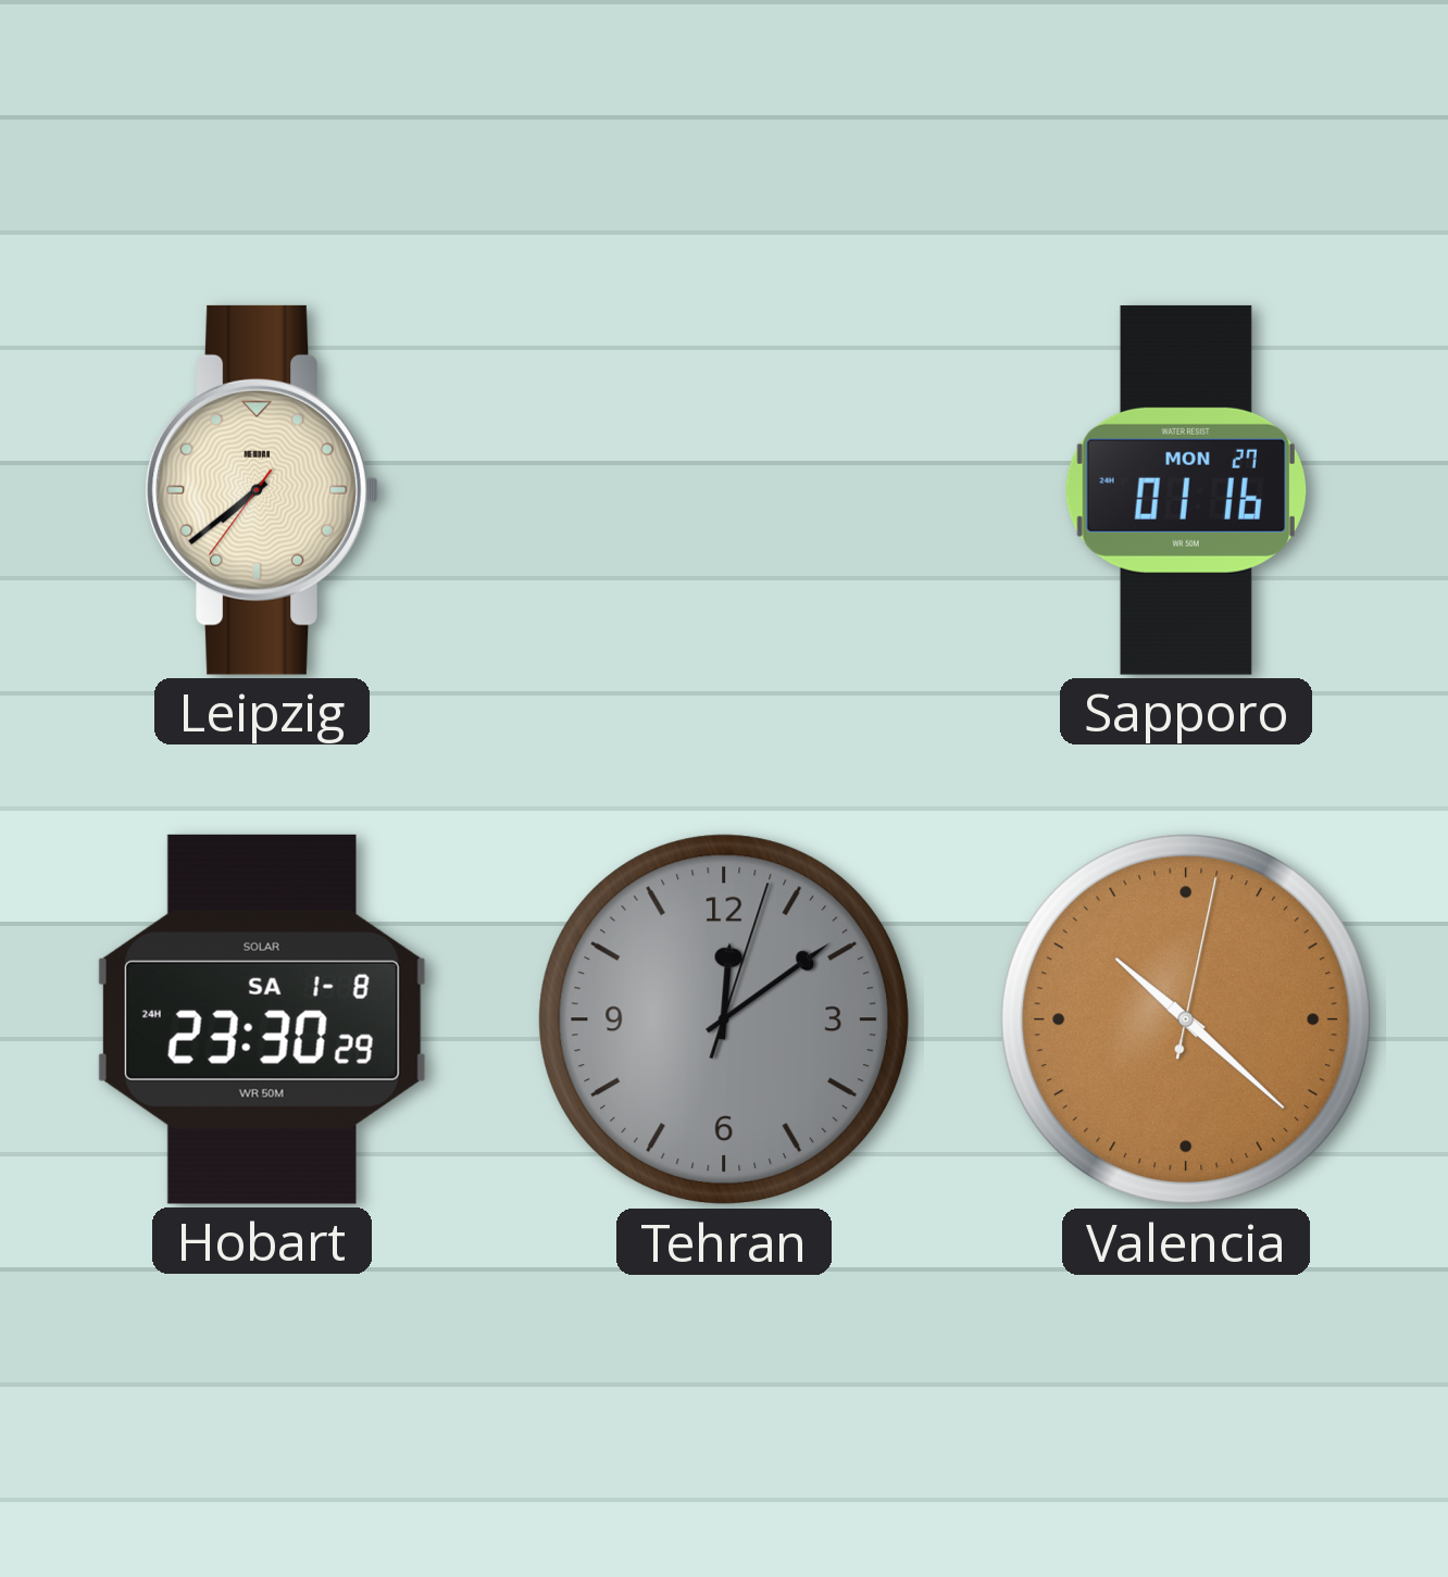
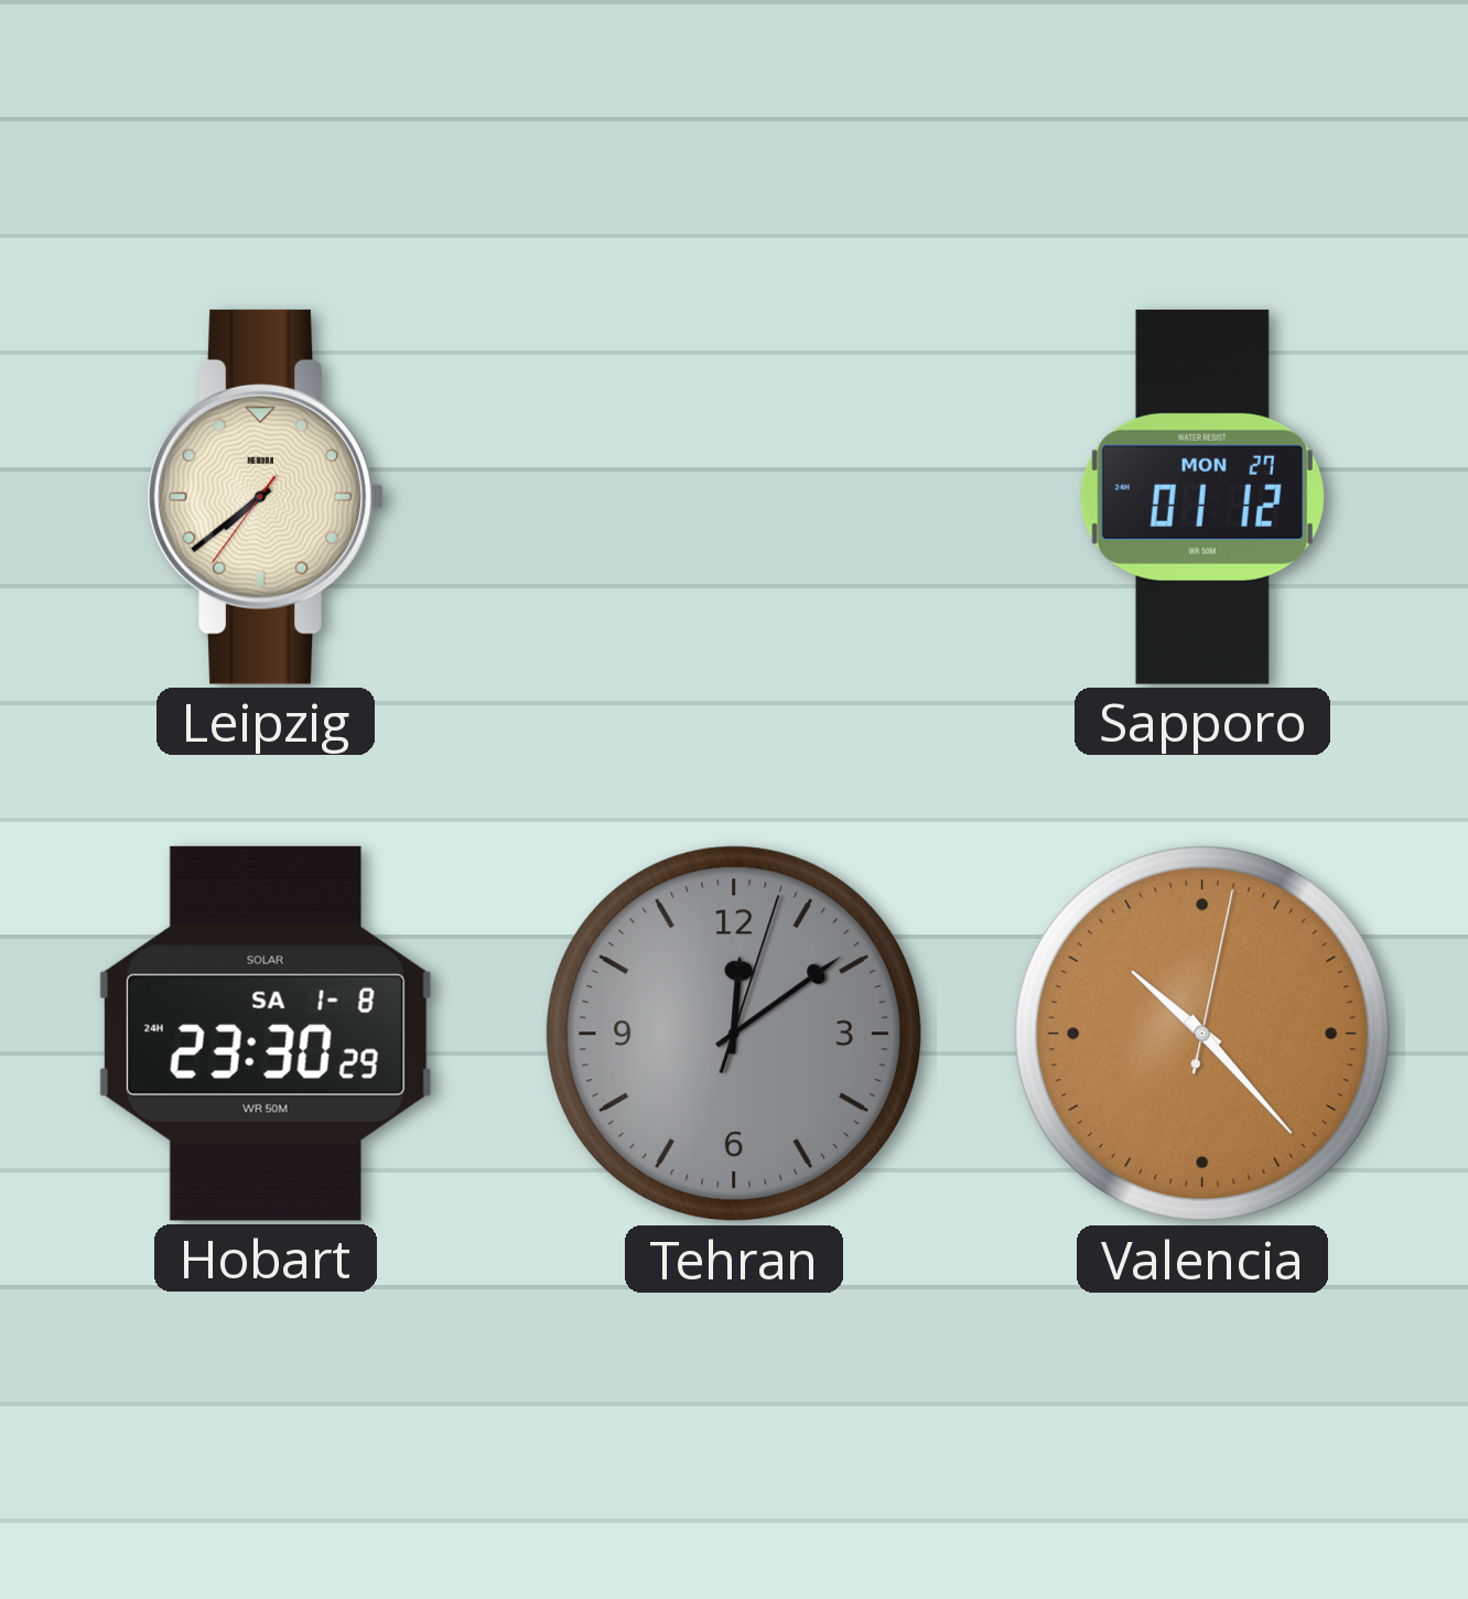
Sapporo: 01:16 -> 01:12 (1202, 497)
Valencia: 10:22 -> 10:23 (1202, 1034)
